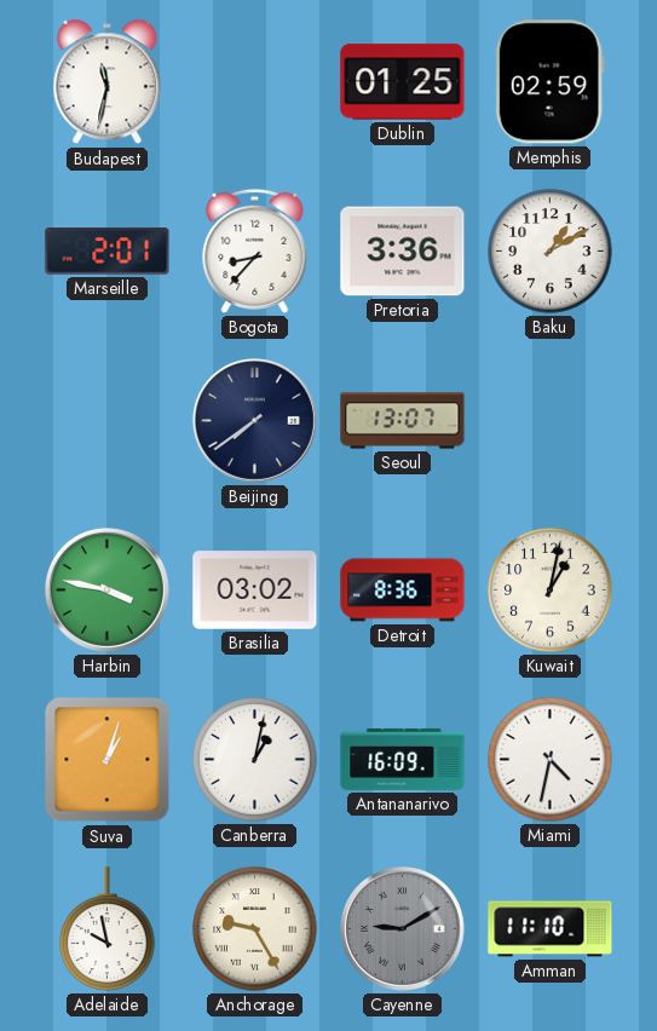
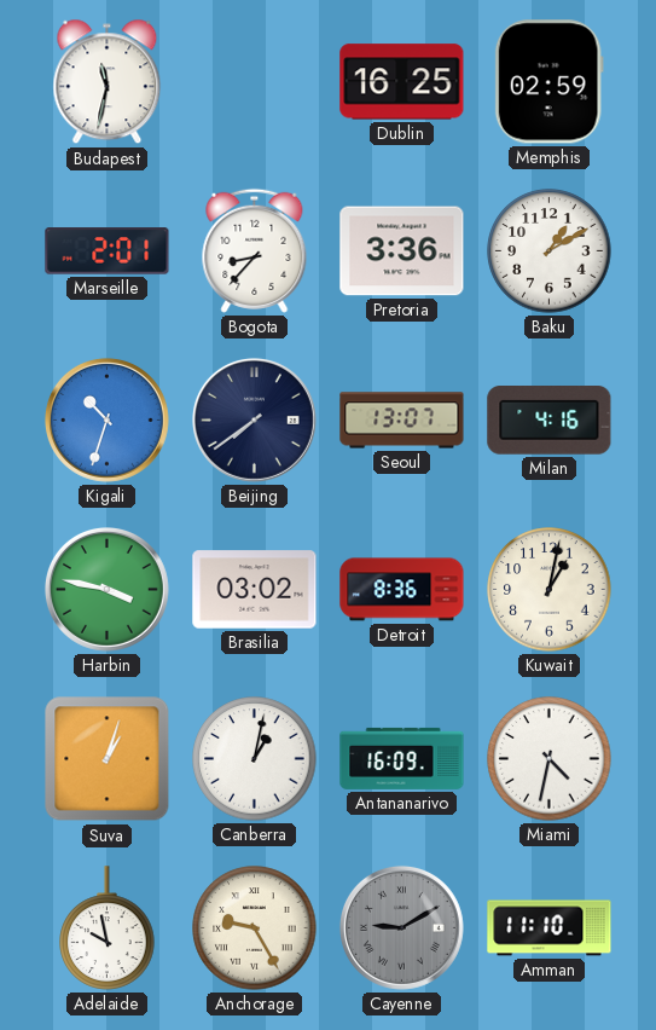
Dublin: 01:25 -> 16:25 (402, 82)
Kigali: none -> 10:33 (106, 419)
Milan: none -> 4:16 (550, 421)
